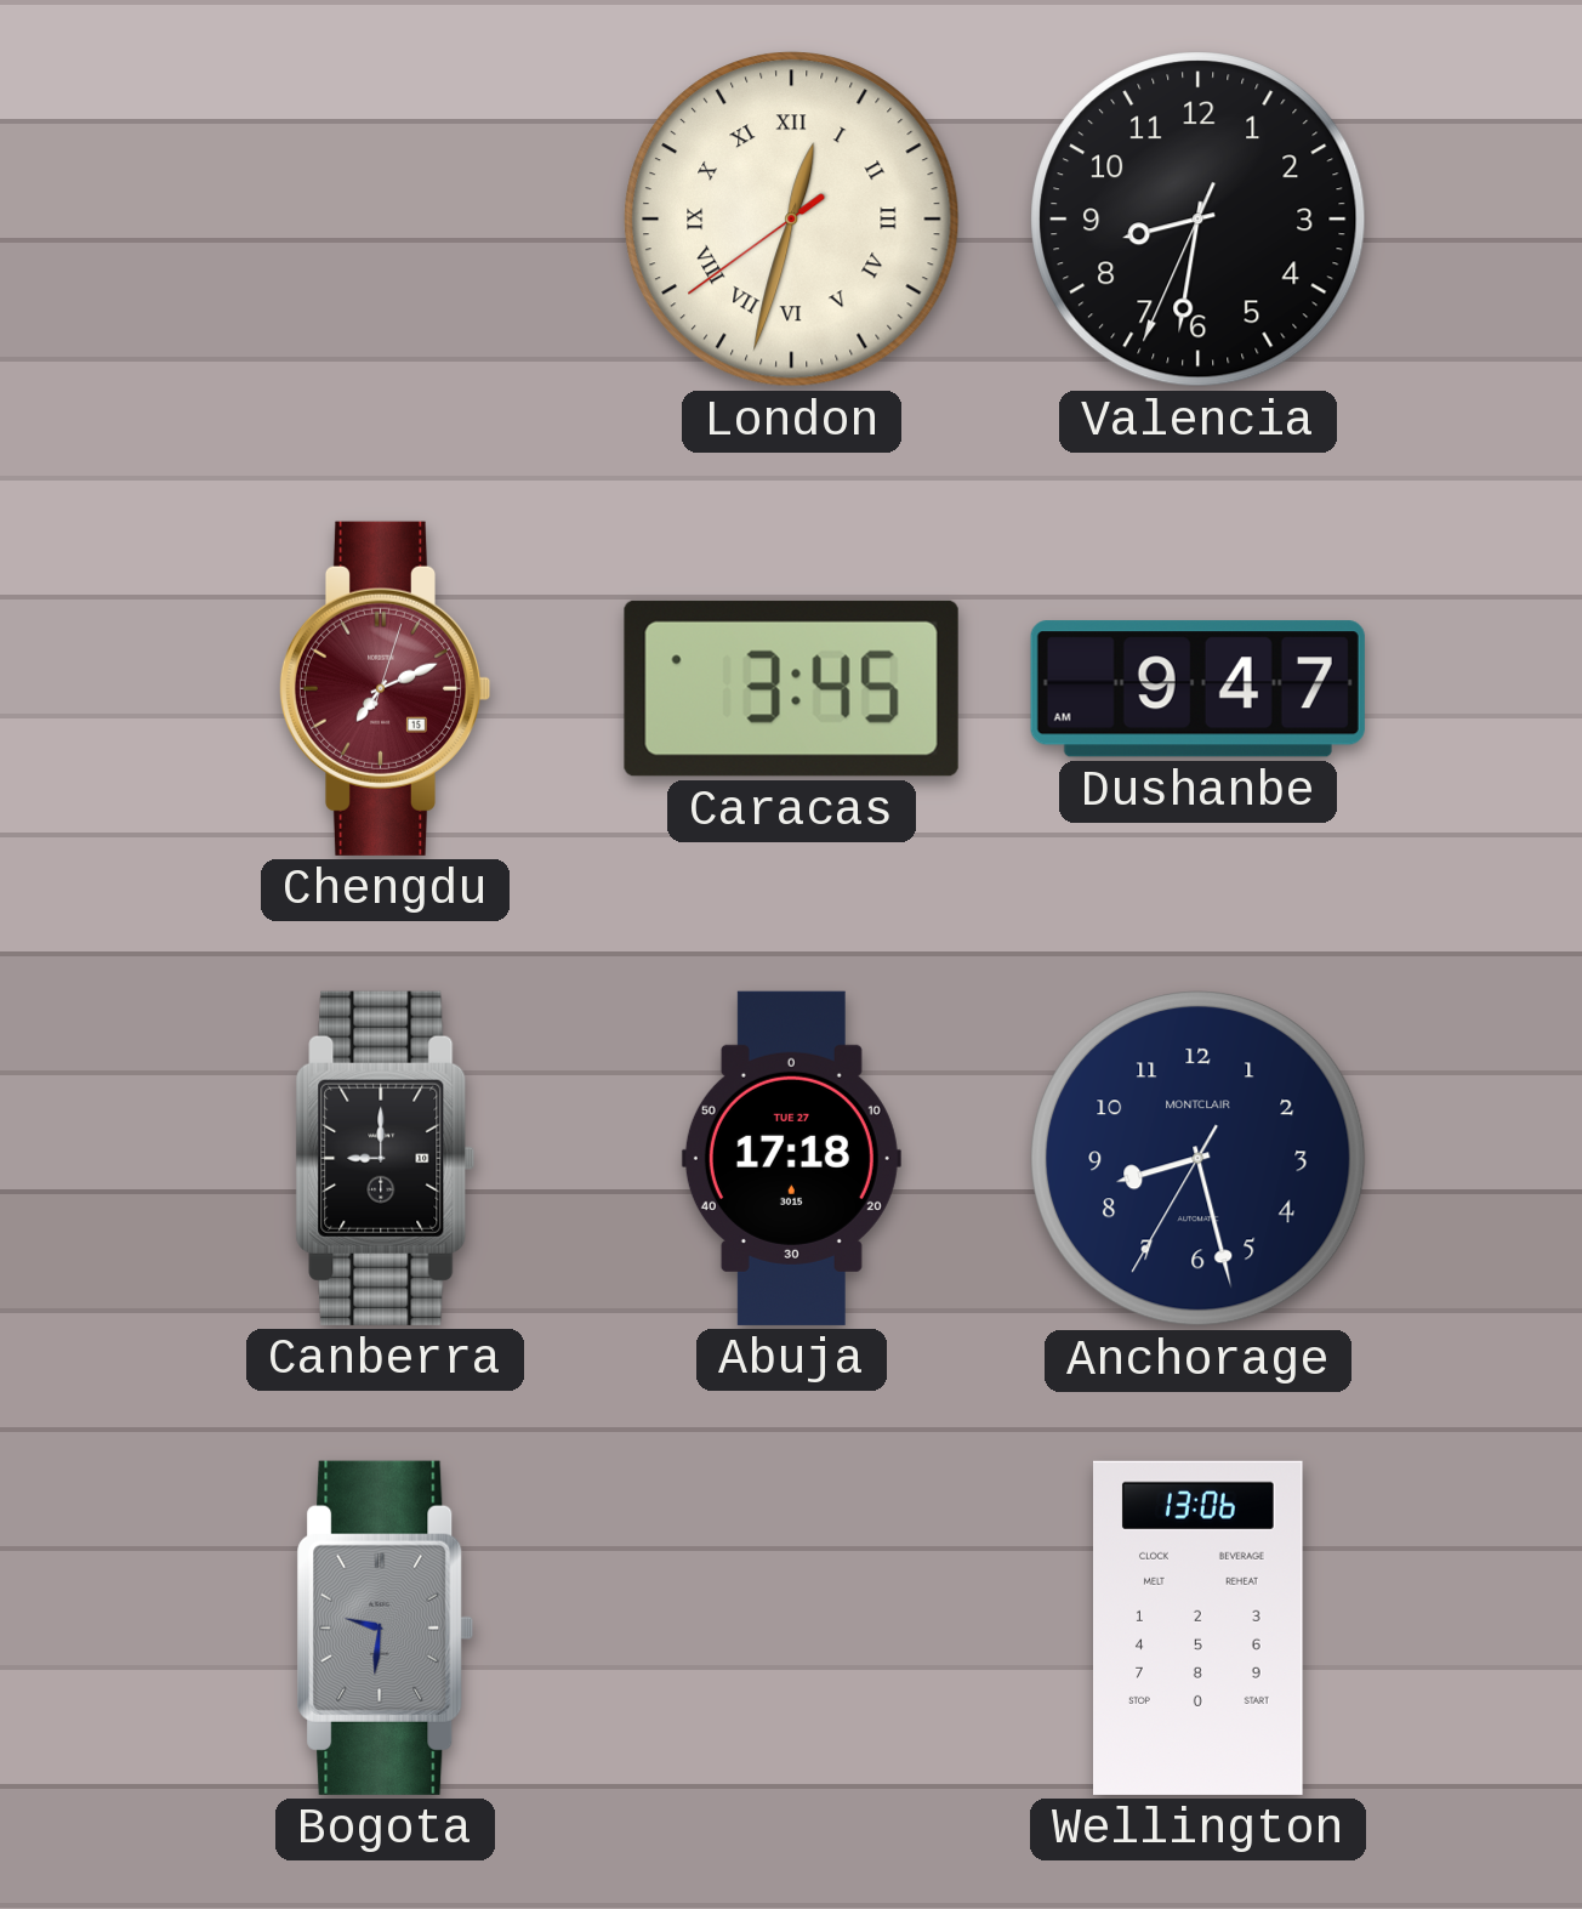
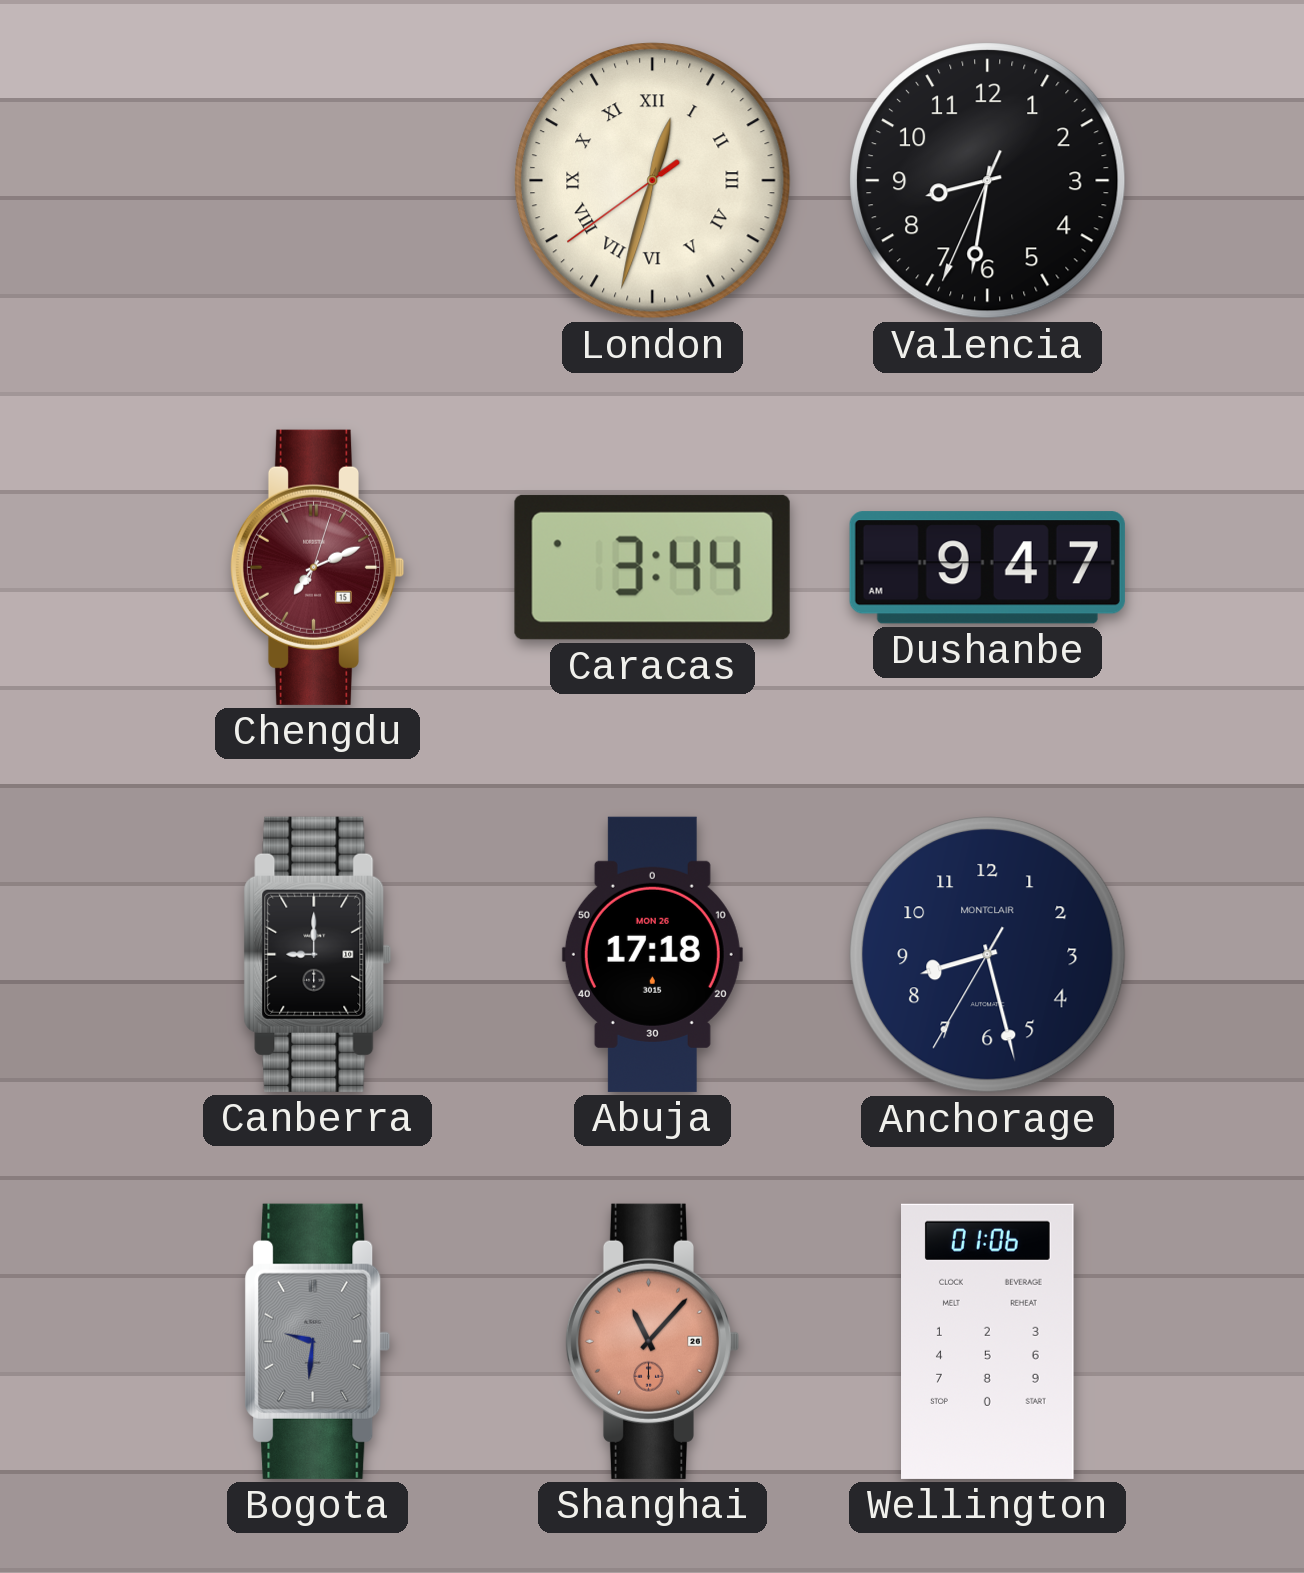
Caracas: 3:45 -> 3:44 (652, 567)
Abuja date: TUE 27 -> MON 26 (652, 954)
Shanghai: none -> 11:07 (652, 1341)
Wellington: 13:06 -> 01:06 (988, 1341)
